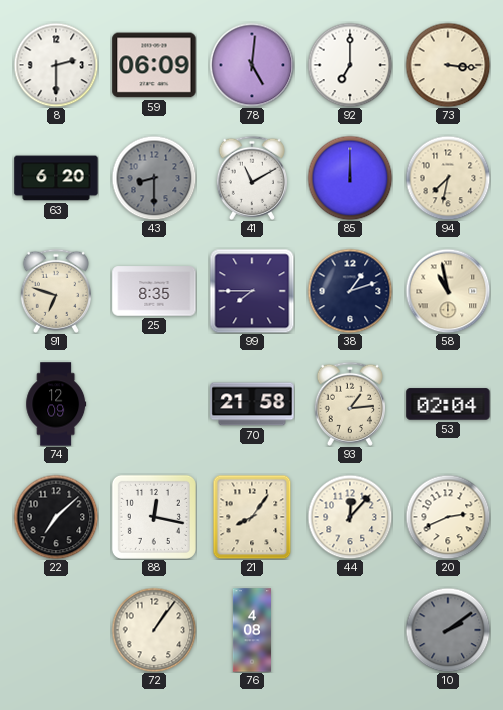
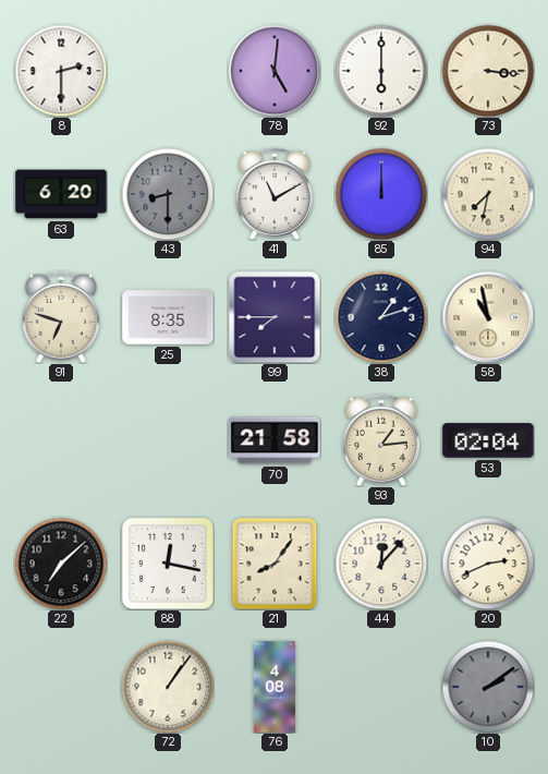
59: 06:09 -> none (154, 65)
92: 7:00 -> 6:00 (381, 71)
74: 12:09 -> none (56, 404)
